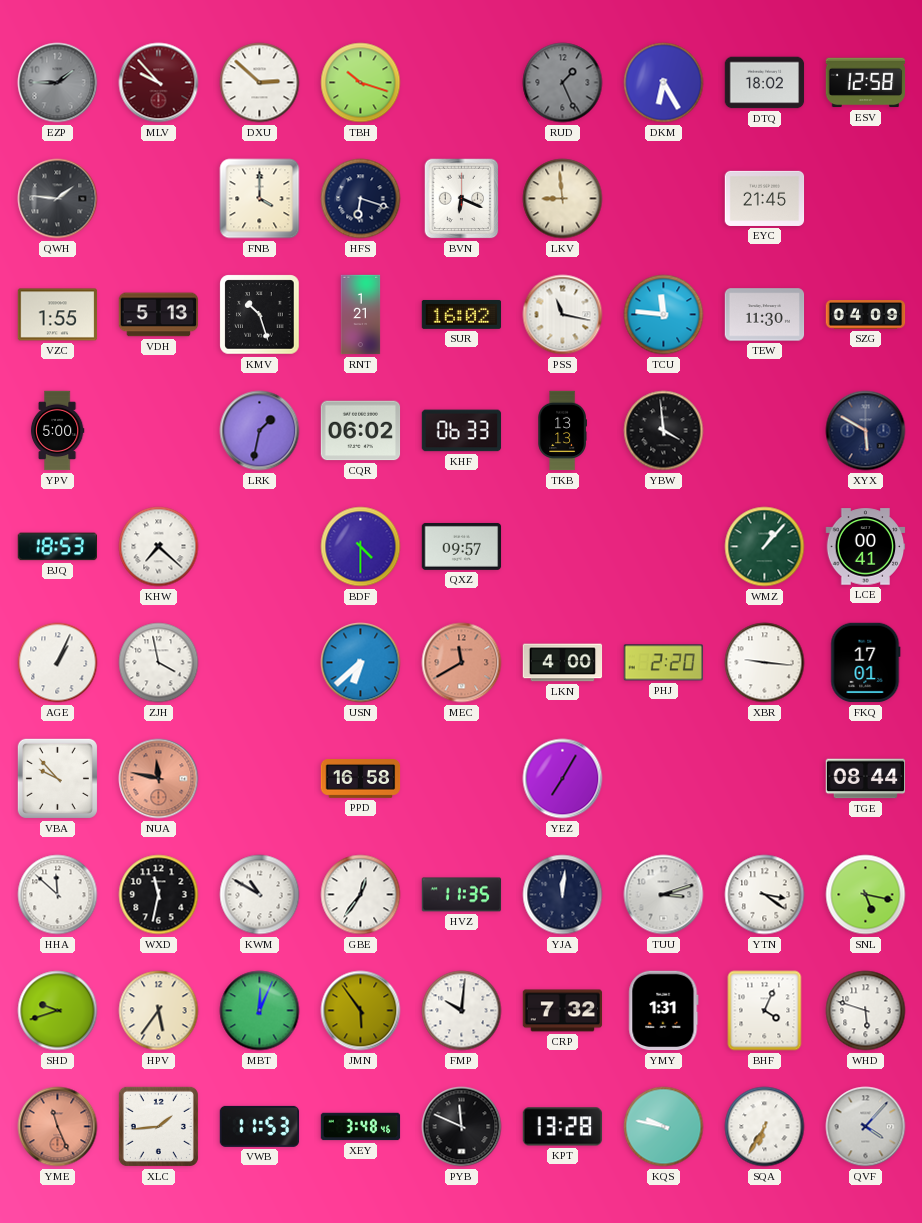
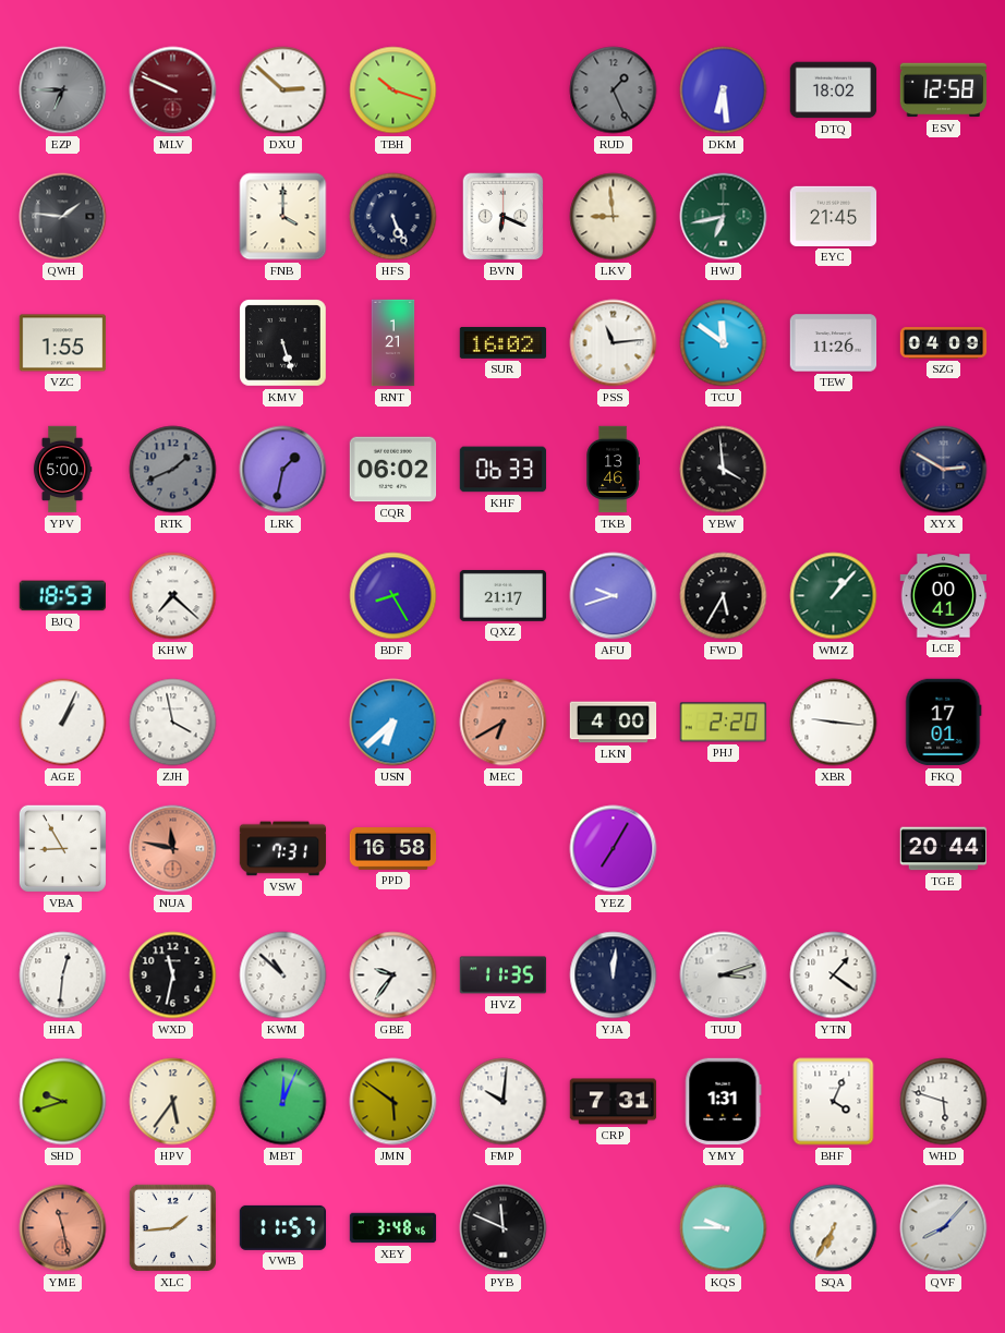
EZP: 1:45 -> 6:45 (63, 90)
MLV: 9:53 -> 9:49 (173, 90)
DKM: 6:25 -> 6:29 (724, 90)
HFS: 6:18 -> 5:26 (393, 217)
HWJ: none -> 6:43 (724, 217)
VDH: 5:13 -> none (159, 315)
KMV: 10:27 -> 5:27 (283, 343)
PSS: 11:17 -> 11:14 (614, 343)
TCU: 11:46 -> 11:51 (724, 343)
TEW: 11:30 -> 11:26 (834, 343)
RTK: none -> 1:41 (173, 470)
TKB: 13:13 -> 13:46 (613, 470)
XYX: 5:50 -> 2:50 (944, 470)
BDF: 4:30 -> 8:25 (393, 596)
QXZ: 09:57 -> 21:17 (504, 595)
AFU: none -> 9:42 (614, 596)
FWD: none -> 5:35 (724, 596)
MEC: 11:40 -> 6:40 (504, 723)
VBA: 9:53 -> 8:55 (62, 848)
VSW: none -> 7:31 (283, 849)
TGE: 08:44 -> 20:44 (944, 849)
HHA: 11:52 -> 12:31 (63, 975)
KWM: 10:50 -> 10:52 (283, 975)
GBE: 12:36 -> 9:36 (393, 975)
YTN: 3:21 -> 1:21 (834, 975)
SNL: 5:17 -> none (866, 895)
JMN: 5:54 -> 5:51 (393, 1102)
CRP: 7:32 -> 7:31 (614, 1102)
YME: 11:26 -> 11:28 (63, 1228)
VWB: 11:53 -> 11:57 (283, 1227)
KPT: 13:28 -> none (563, 1127)
KQS: 9:47 -> 9:45 (724, 1228)
QVF: 4:07 -> 8:07 (944, 1228)
